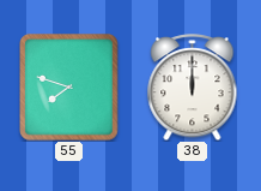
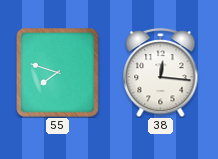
38: 12:00 -> 12:16 (161, 73)
